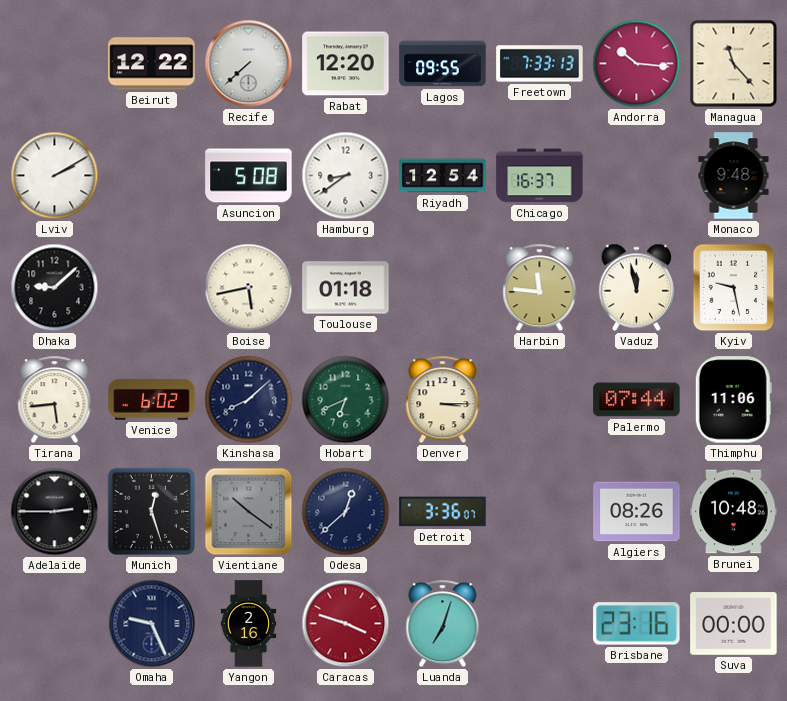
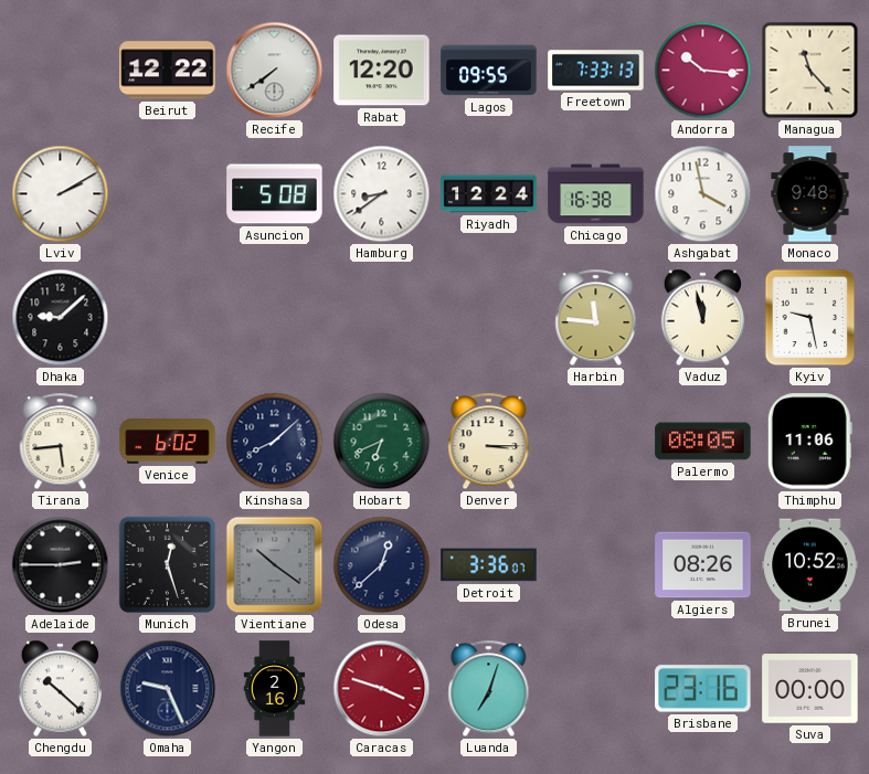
Recife: 7:38 -> 7:39 (275, 71)
Riyadh: 12:54 -> 12:24 (489, 194)
Chicago: 16:37 -> 16:38 (596, 194)
Ashgabat: none -> 3:58 (703, 194)
Boise: 5:43 -> none (249, 288)
Toulouse: 01:18 -> none (346, 288)
Palermo: 07:44 -> 08:05 (703, 442)
Brunei: 10:48 -> 10:52 (810, 565)
Chengdu: none -> 10:22 (60, 689)
